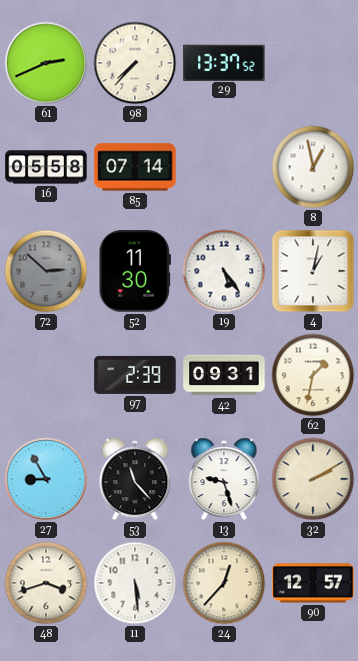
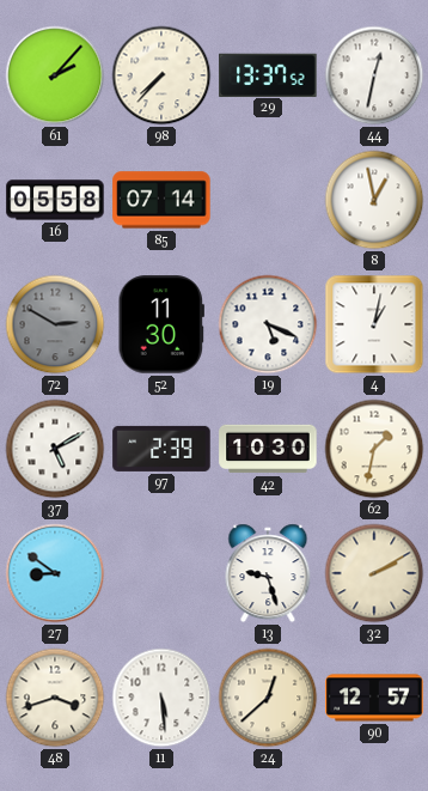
61: 2:41 -> 2:07 (55, 75)
44: none -> 12:32 (374, 75)
72: 2:52 -> 2:50 (55, 324)
19: 5:24 -> 5:19 (268, 324)
37: none -> 5:10 (55, 449)
42: 09:31 -> 10:30 (268, 449)
27: 8:55 -> 8:51 (55, 573)
53: 11:23 -> none (135, 479)
24: 12:37 -> 12:38 (268, 698)
